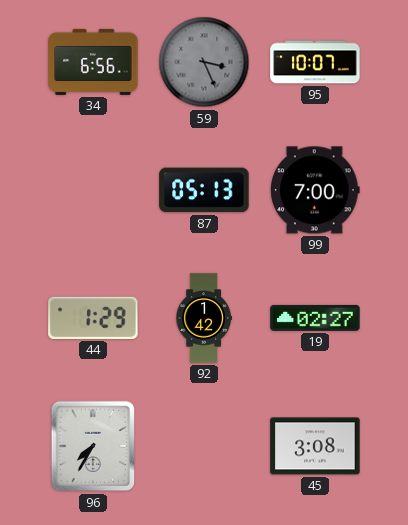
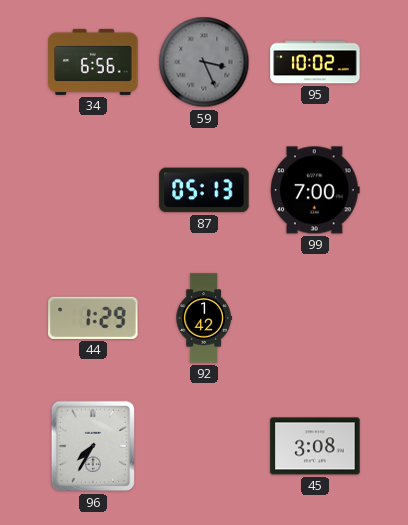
95: 10:07 -> 10:02 (315, 62)
19: 02:27 -> none (315, 318)
